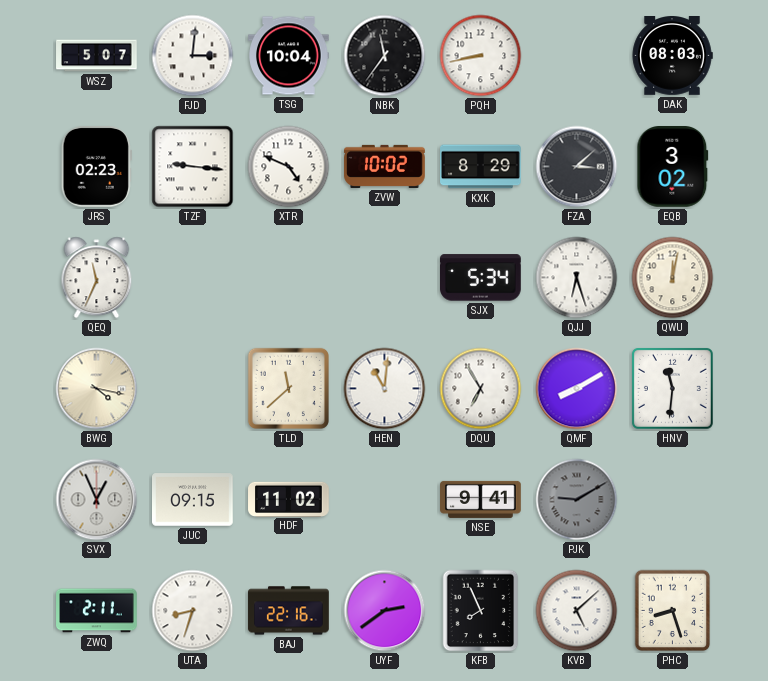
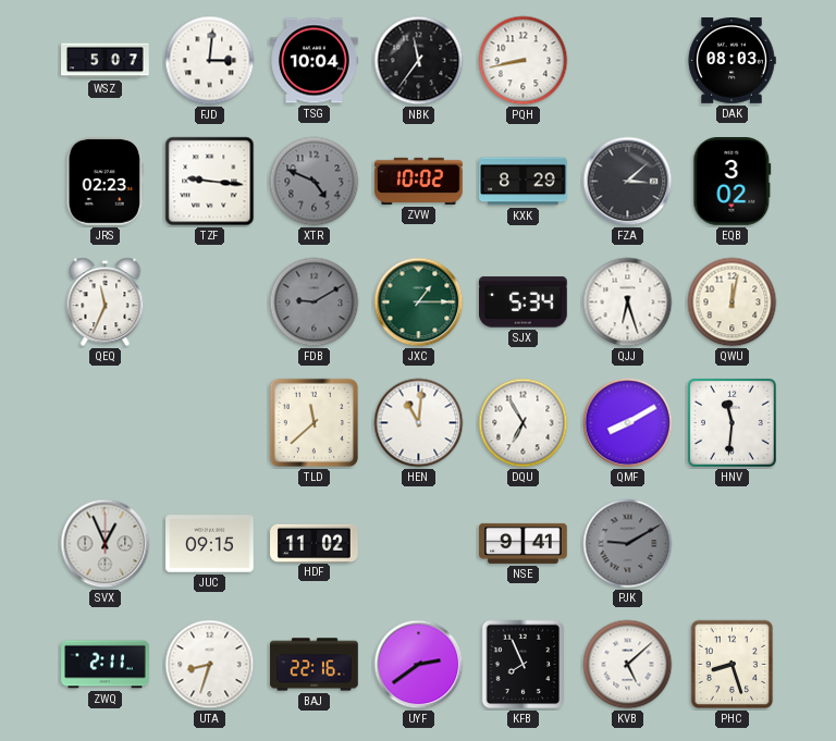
XTR dial: white -> grey (315, 182)
FDB: none -> 9:10 (315, 302)
JXC: none -> 1:15 (419, 302)
BWG: 4:17 -> none (97, 389)
